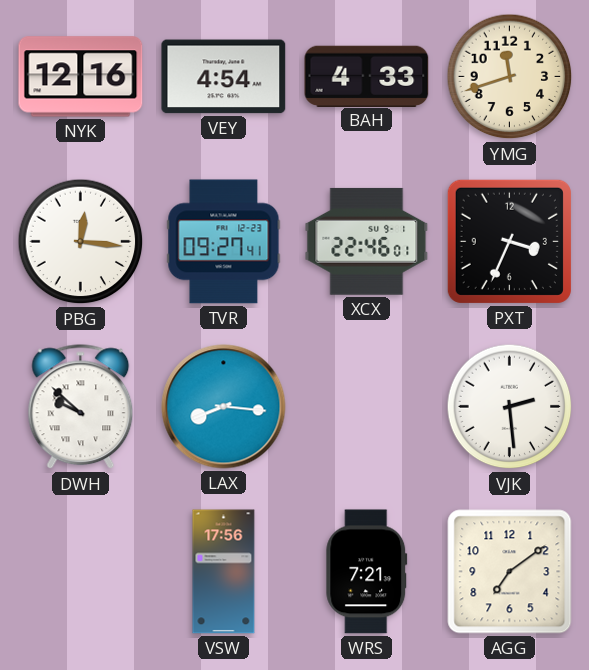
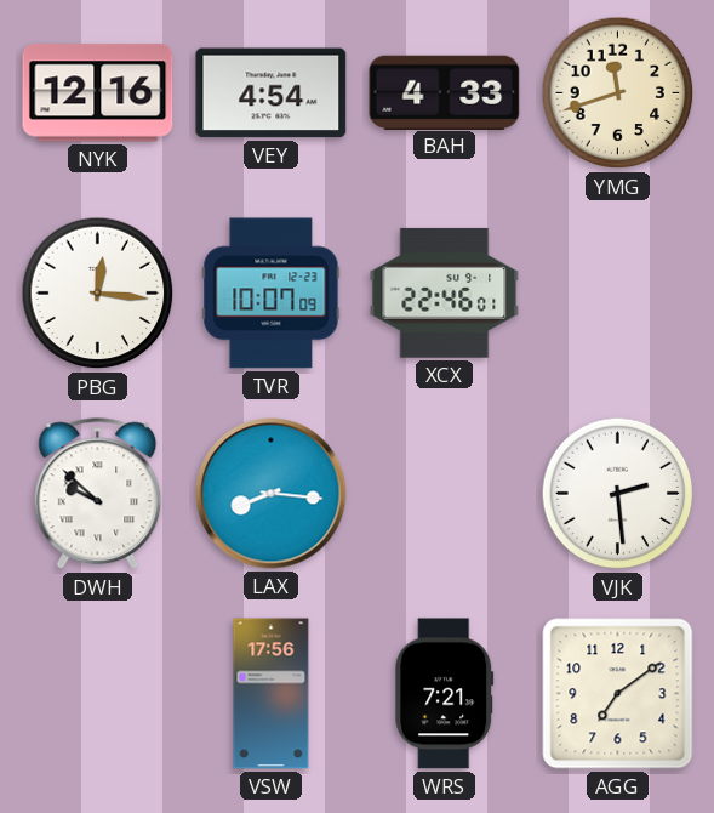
TVR: 09:27 -> 10:07 (272, 294)
PXT: 3:34 -> none (509, 241)
